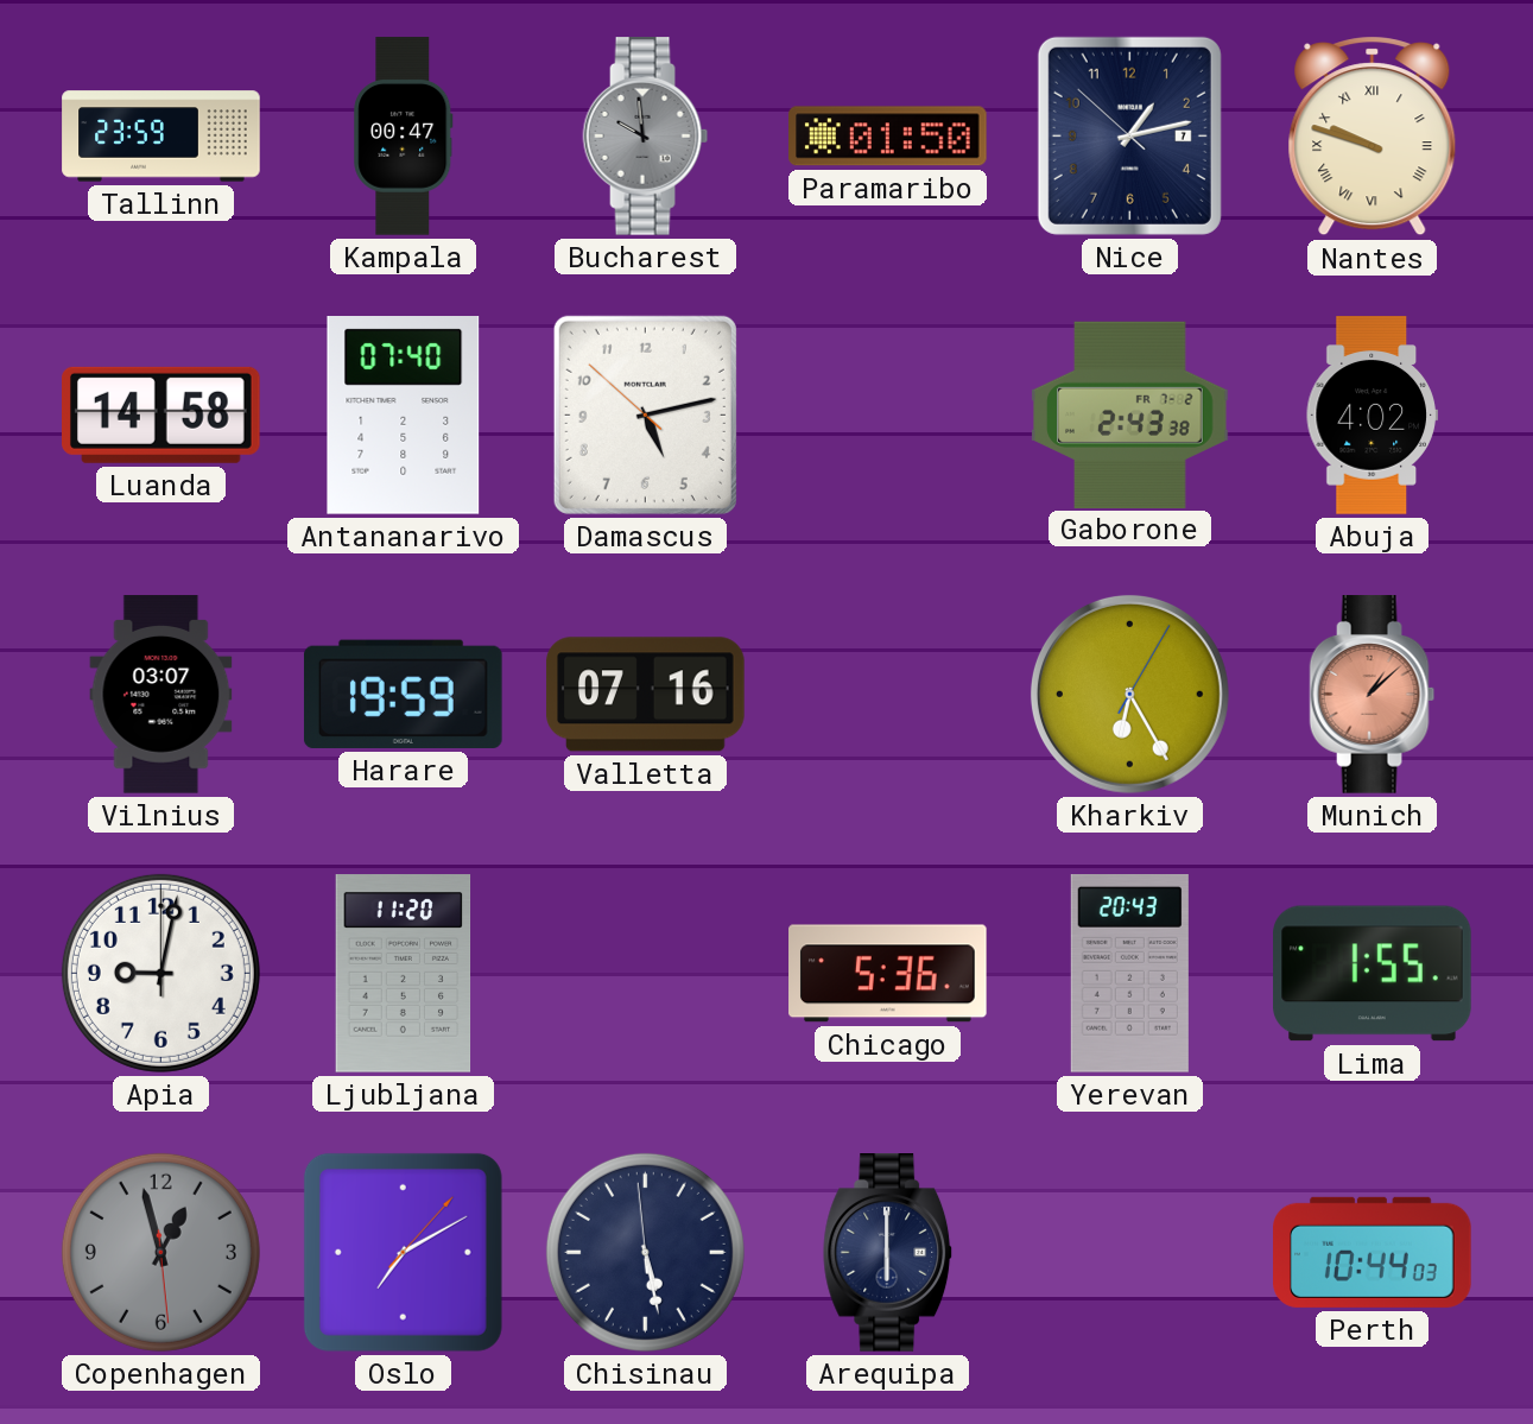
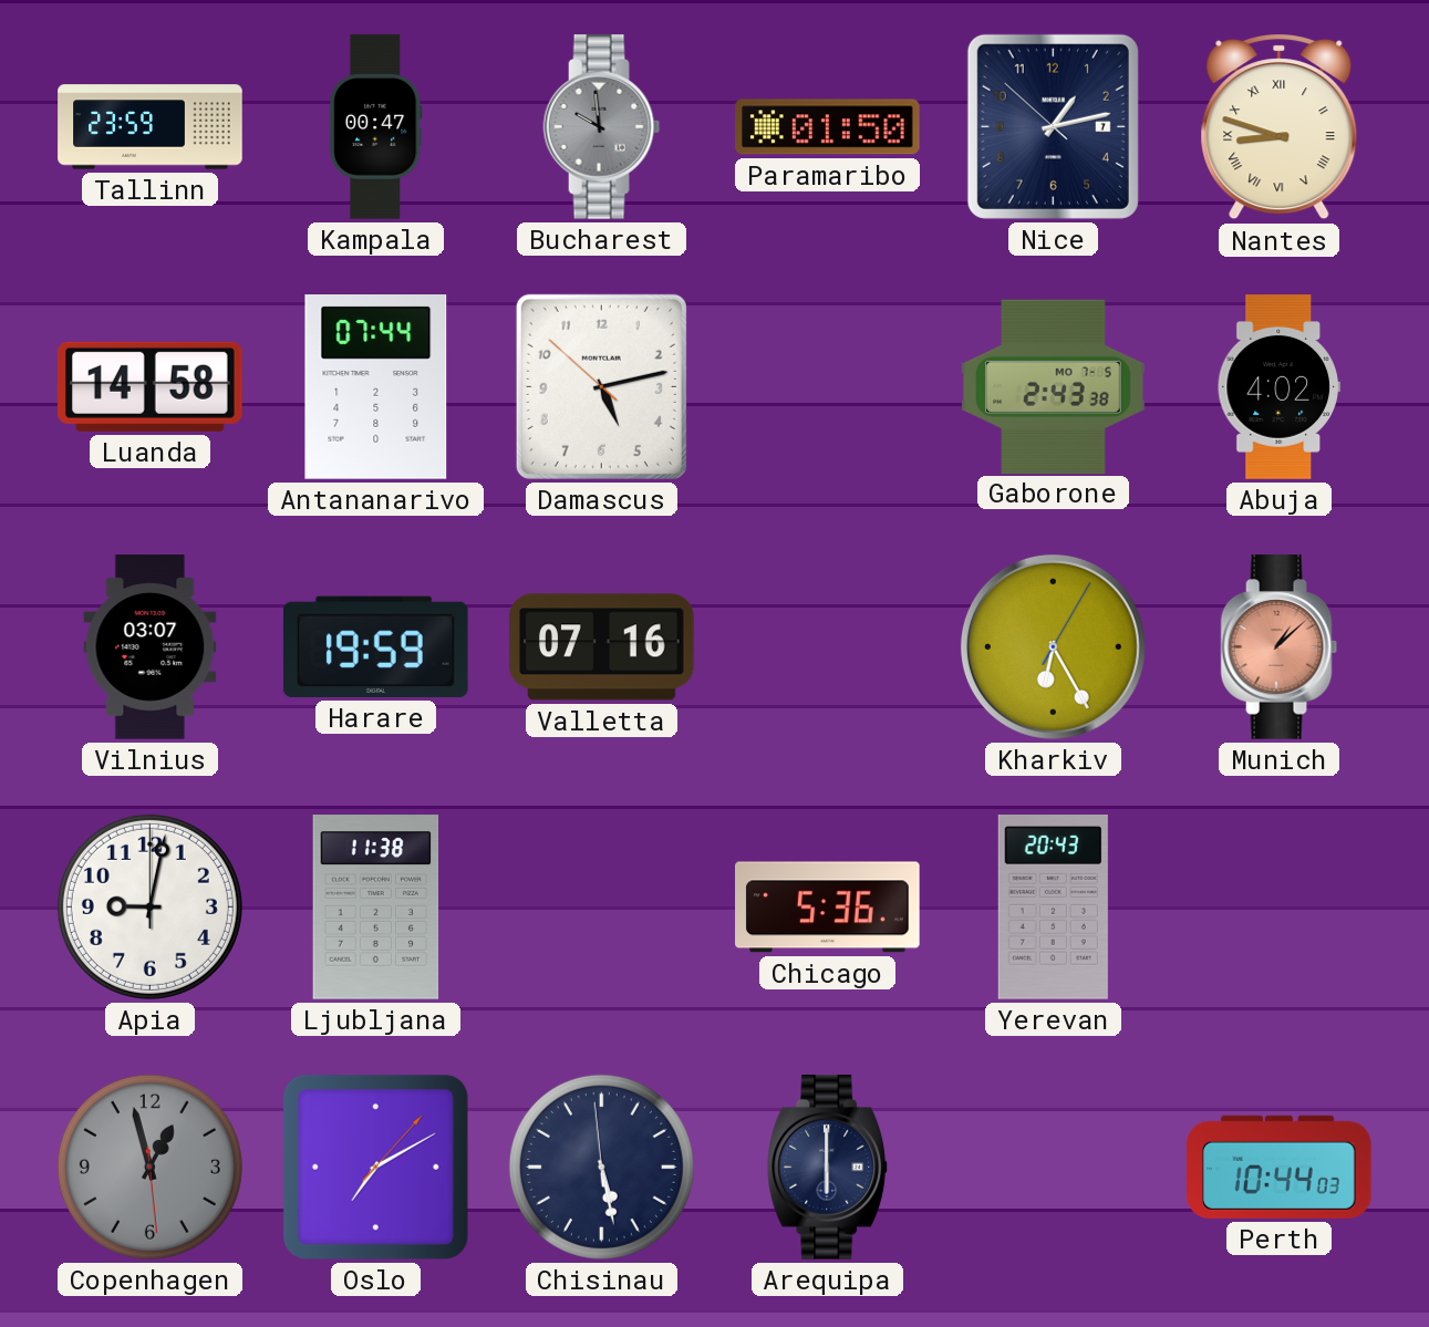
Nantes: 9:48 -> 8:48 (1280, 127)
Antananarivo: 07:40 -> 07:44 (376, 387)
Gaborone date: FR 7-2 -> MO 7-5 (1054, 386)
Ljubljana: 11:20 -> 11:38 (376, 908)
Lima: 1:55 -> none (1373, 974)
